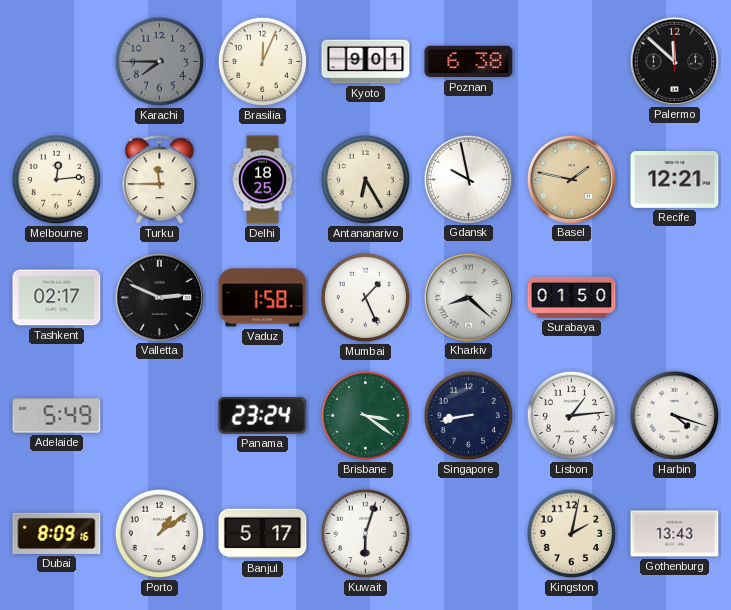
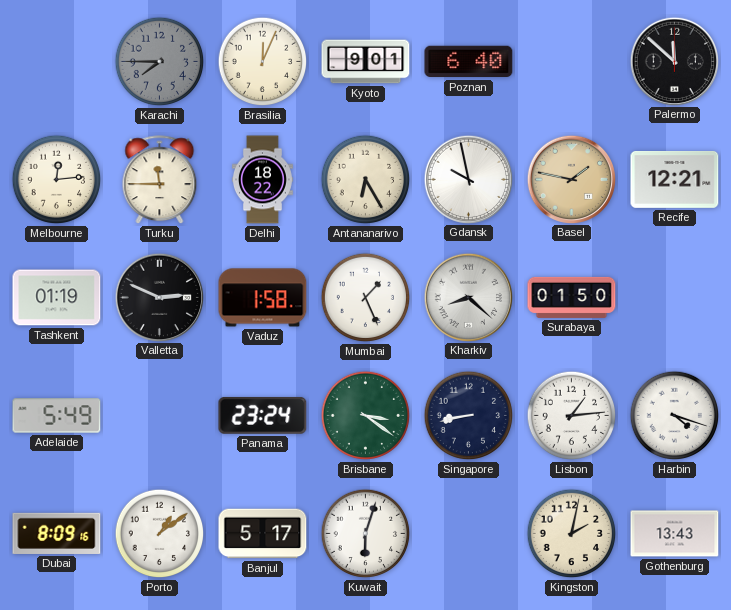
Poznan: 6:38 -> 6:40 (469, 62)
Delhi: 18:25 -> 18:22 (262, 180)
Tashkent: 02:17 -> 01:19 (57, 298)
